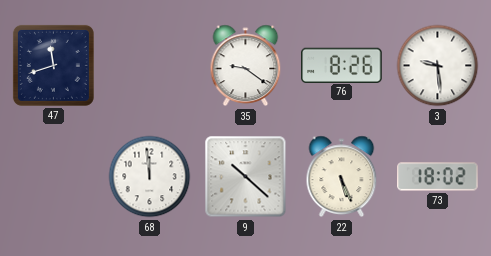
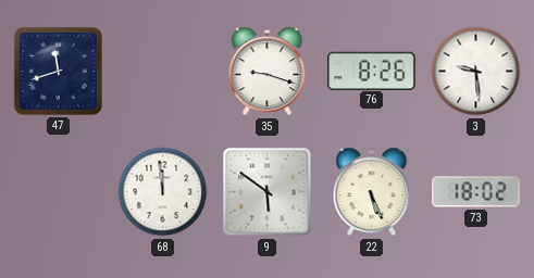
35: 9:21 -> 9:18 (268, 72)
9: 10:22 -> 5:51 (268, 192)
